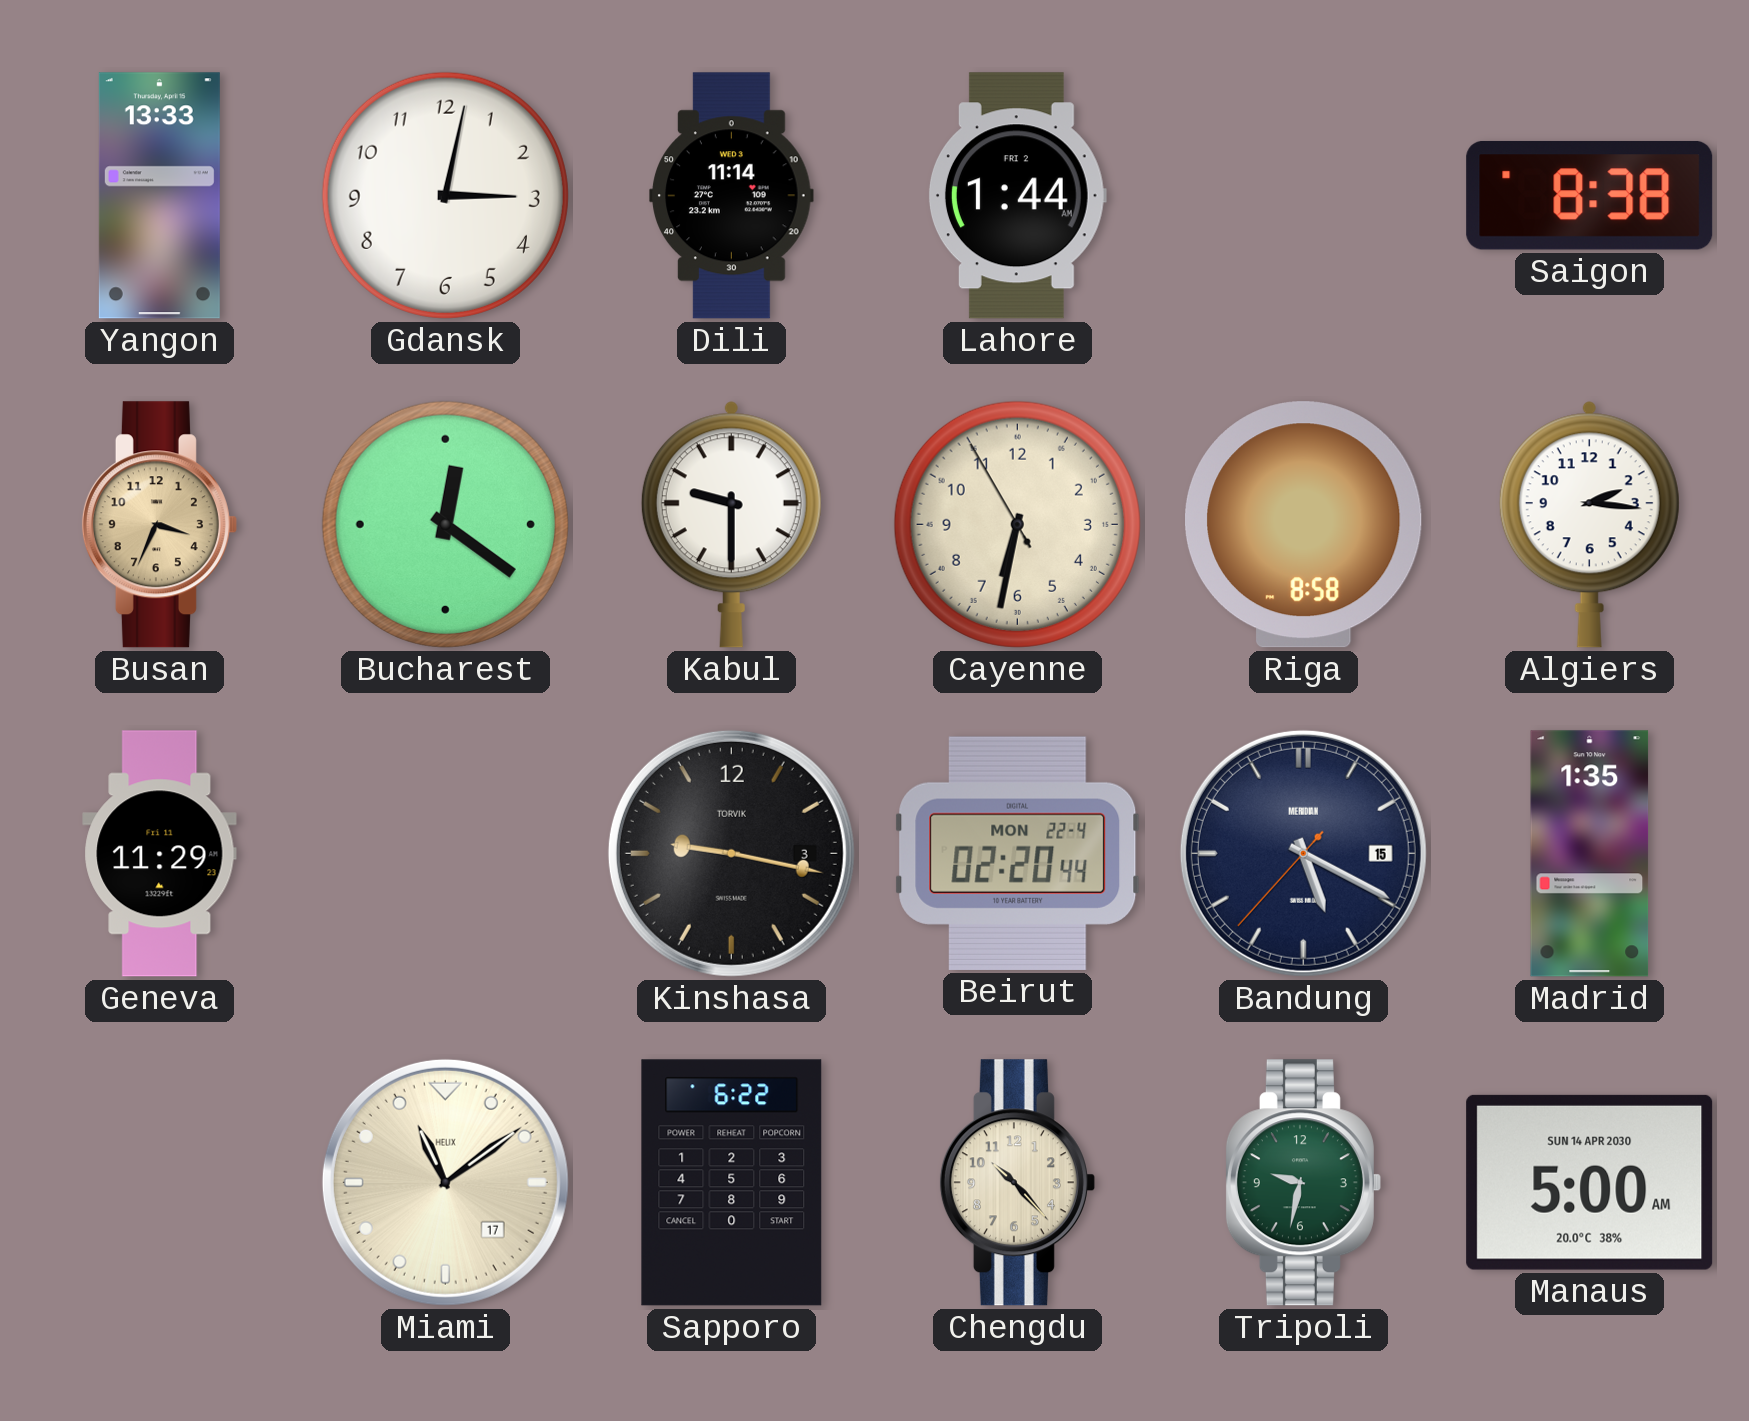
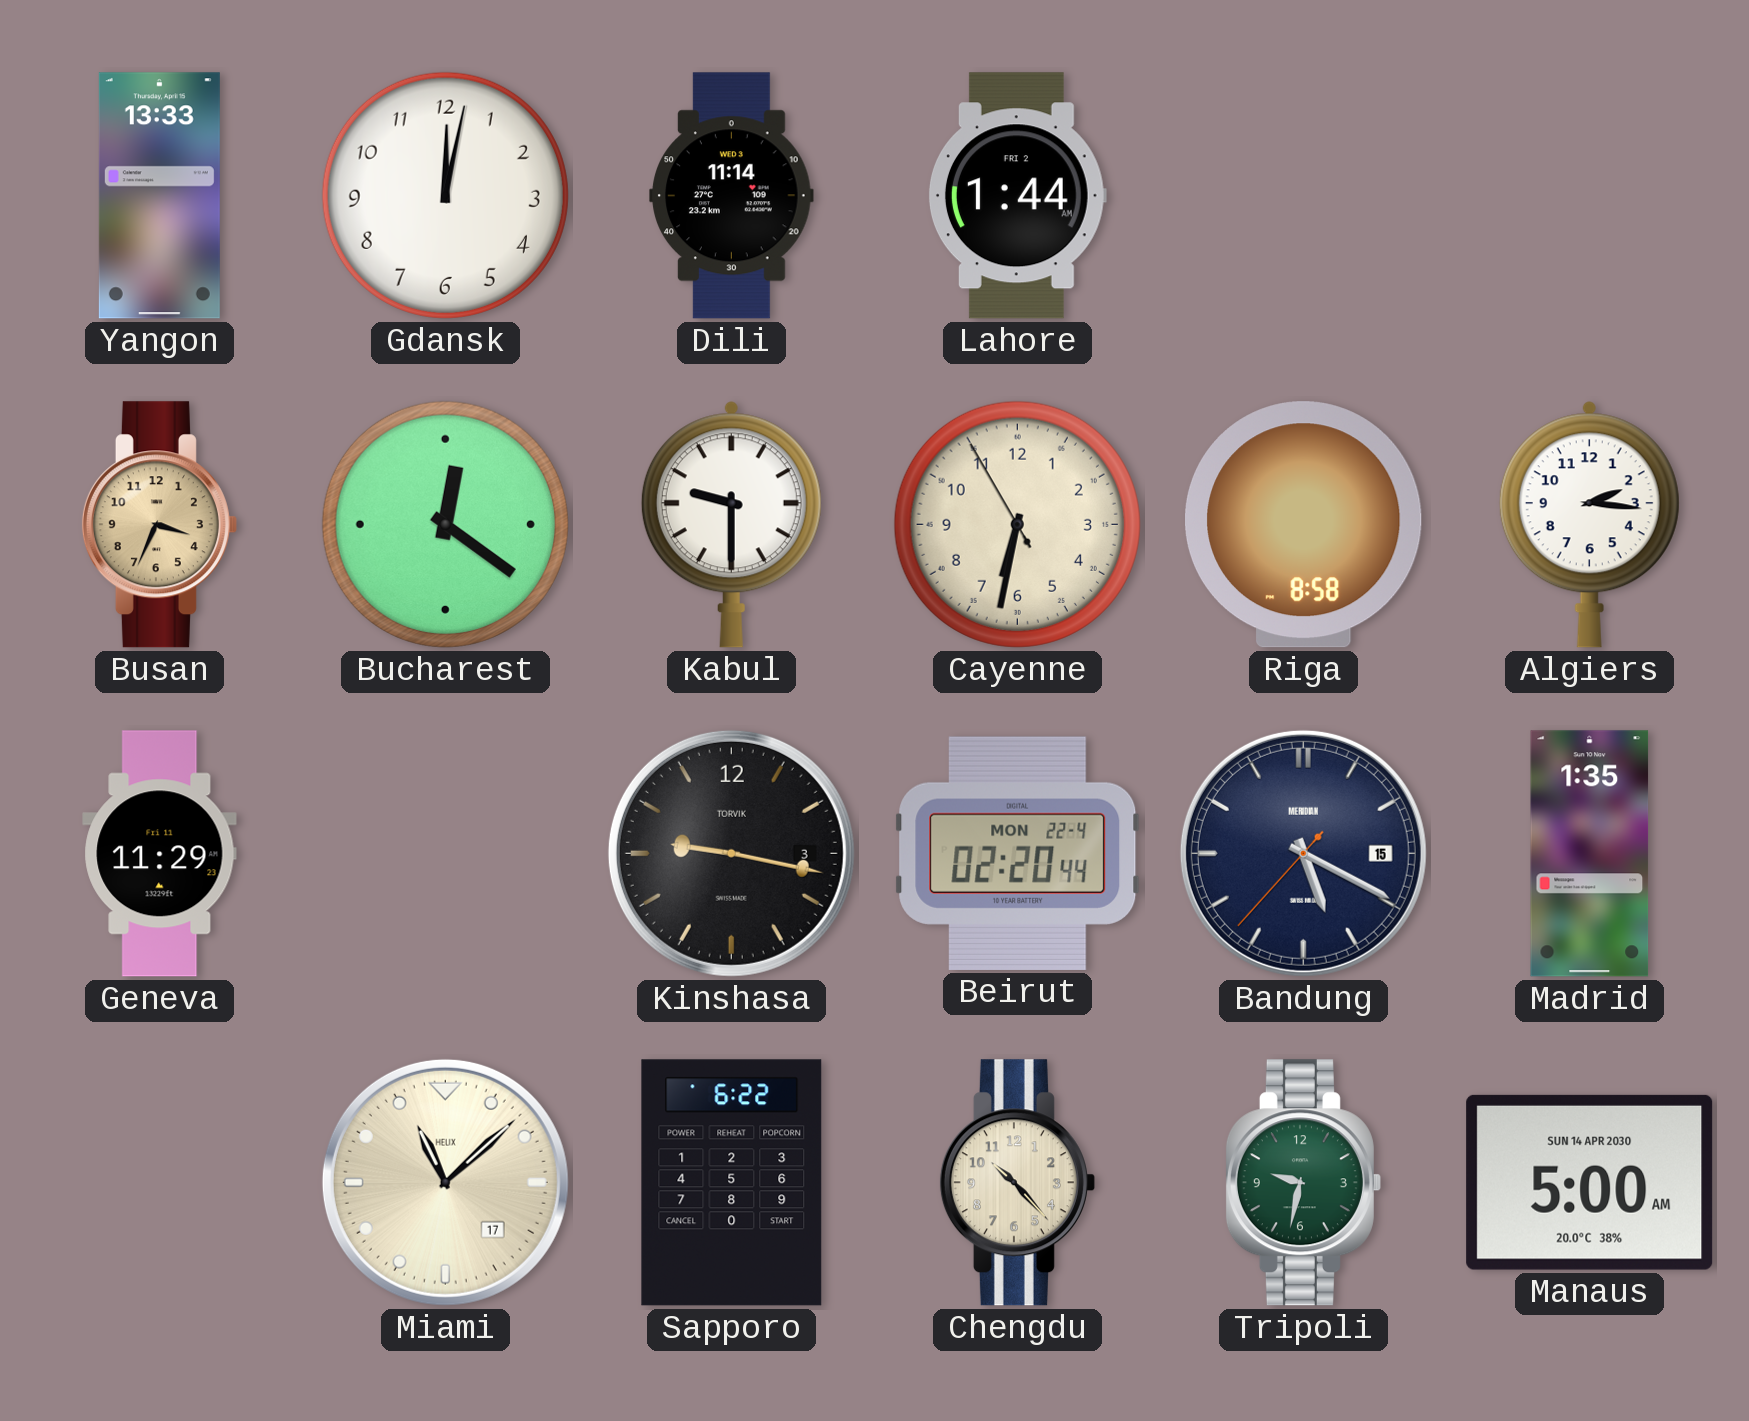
Gdansk: 3:02 -> 12:02 (445, 195)
Saigon: 8:38 -> none (1590, 195)
Miami: 11:09 -> 11:08 (445, 1182)
